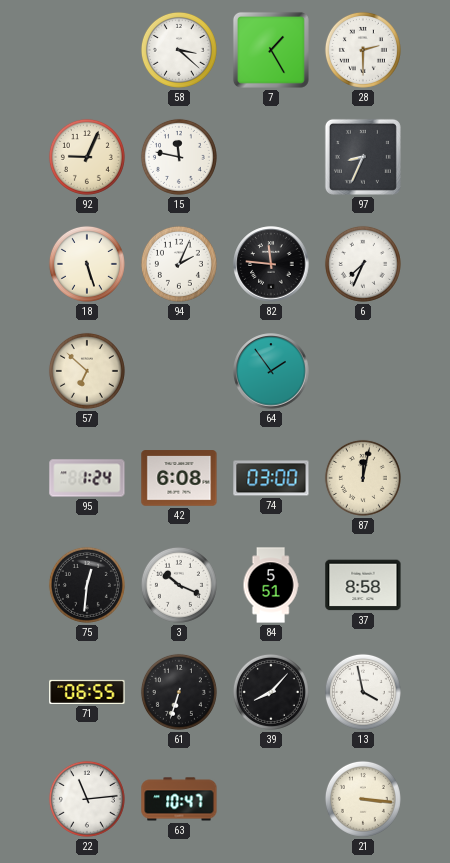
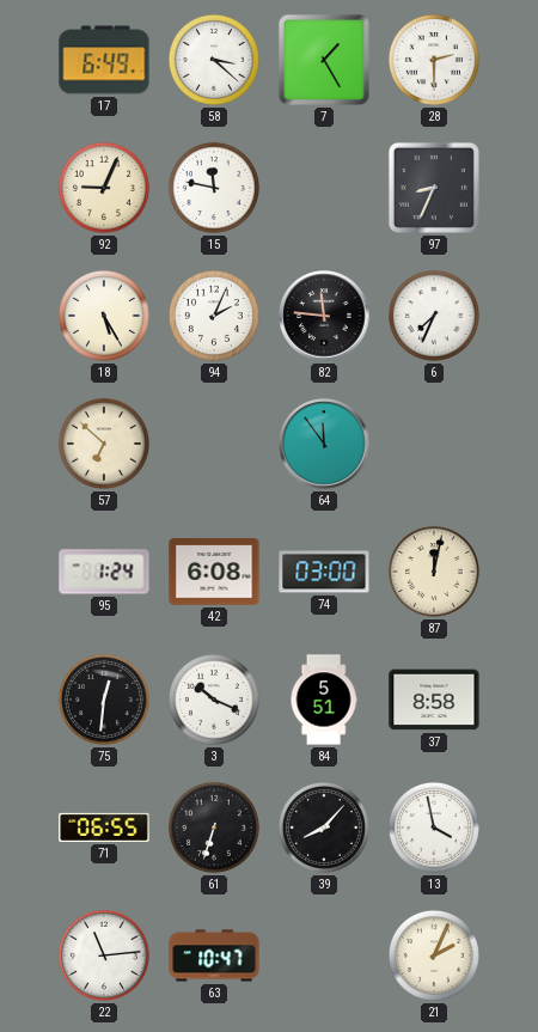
17: none -> 6:49 (104, 60)
18: 5:27 -> 5:25 (104, 316)
64: 1:54 -> 11:54 (324, 444)
21: 3:16 -> 2:04 (434, 955)
